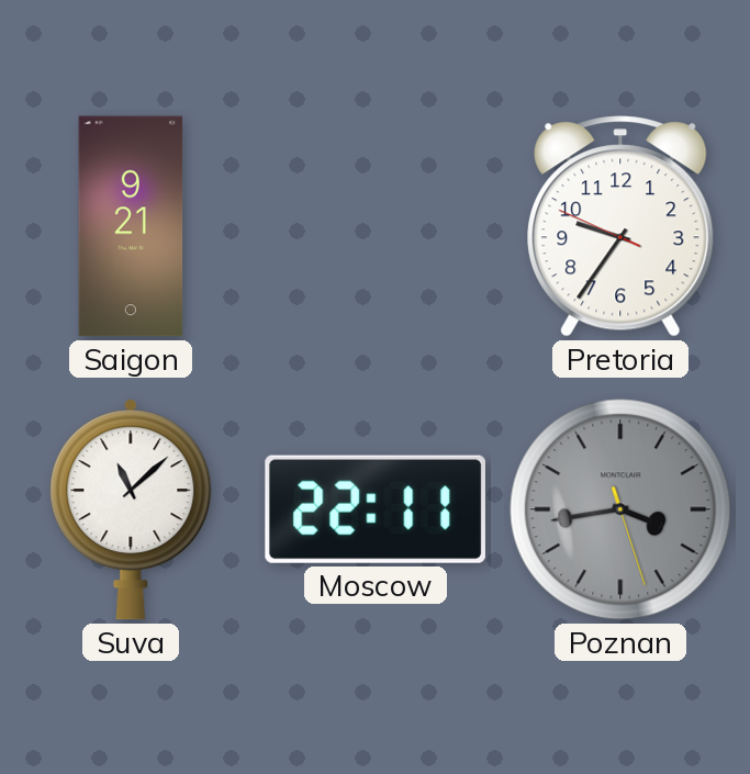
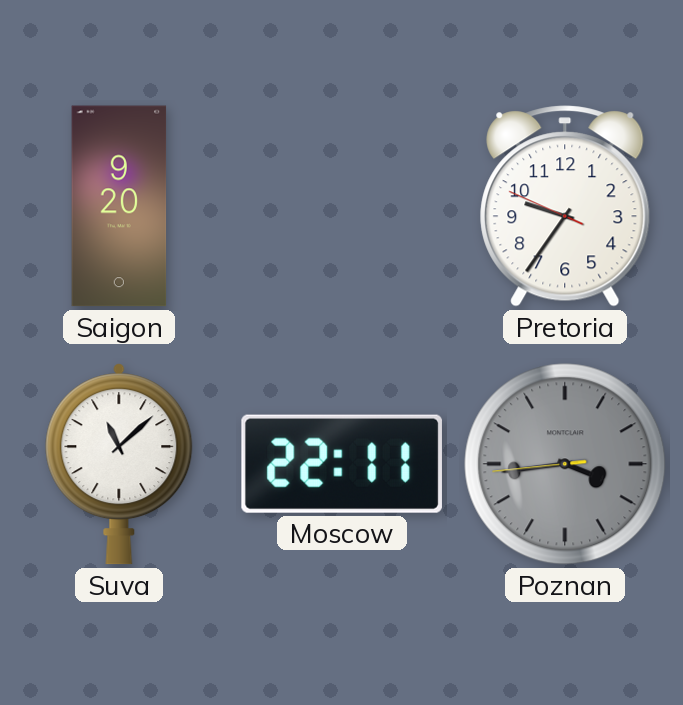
Saigon: 9:21 -> 9:20 (119, 206)
Poznan: 3:43:27 -> 3:43:44 (565, 464)
